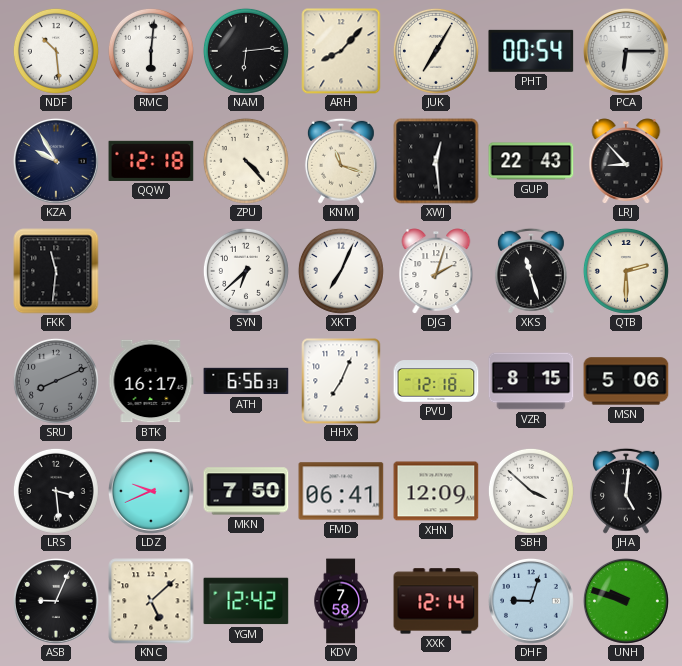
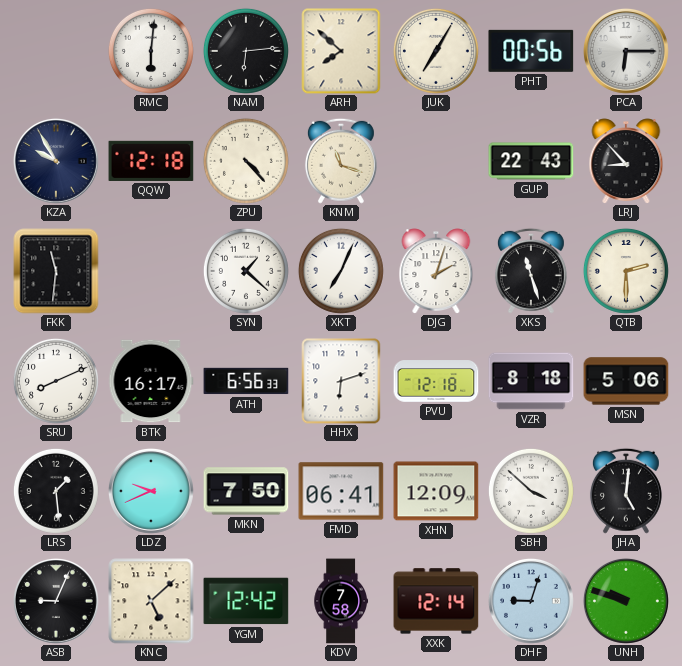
NDF: 10:29 -> none (56, 51)
ARH: 8:07 -> 7:52 (341, 51)
PHT: 00:54 -> 00:56 (531, 51)
XWJ: 12:29 -> none (436, 161)
SYN: 6:38 -> 1:22 (246, 271)
SRU dial: grey -> white (56, 381)
HHX: 7:04 -> 6:12 (341, 381)
VZR: 8:15 -> 8:18 (531, 381)
LRS: 3:29 -> 1:29 (56, 491)
